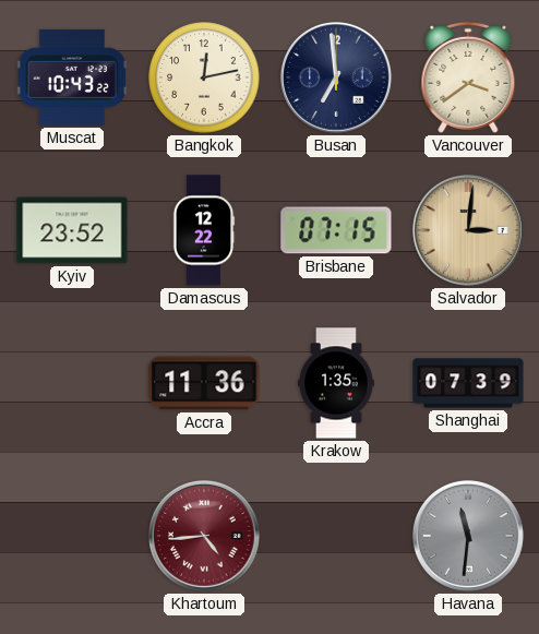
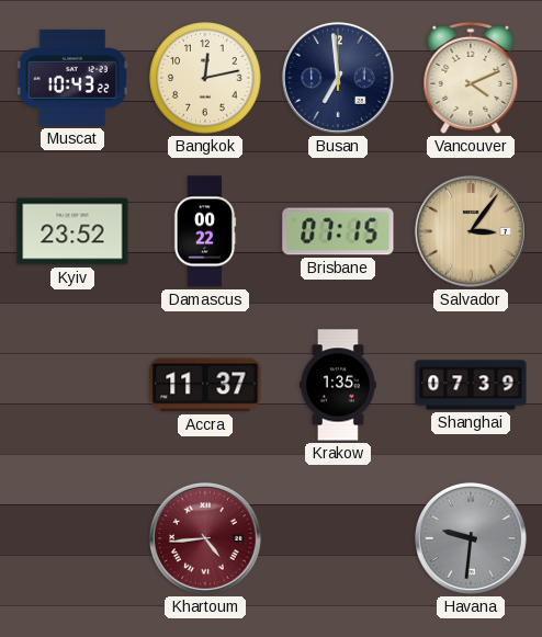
Vancouver: 3:39 -> 4:11 (471, 78)
Damascus: 12:22 -> 00:22 (205, 231)
Salvador: 3:01 -> 3:06 (471, 231)
Accra: 11:36 -> 11:37 (205, 385)
Havana: 11:31 -> 9:31 (471, 538)
